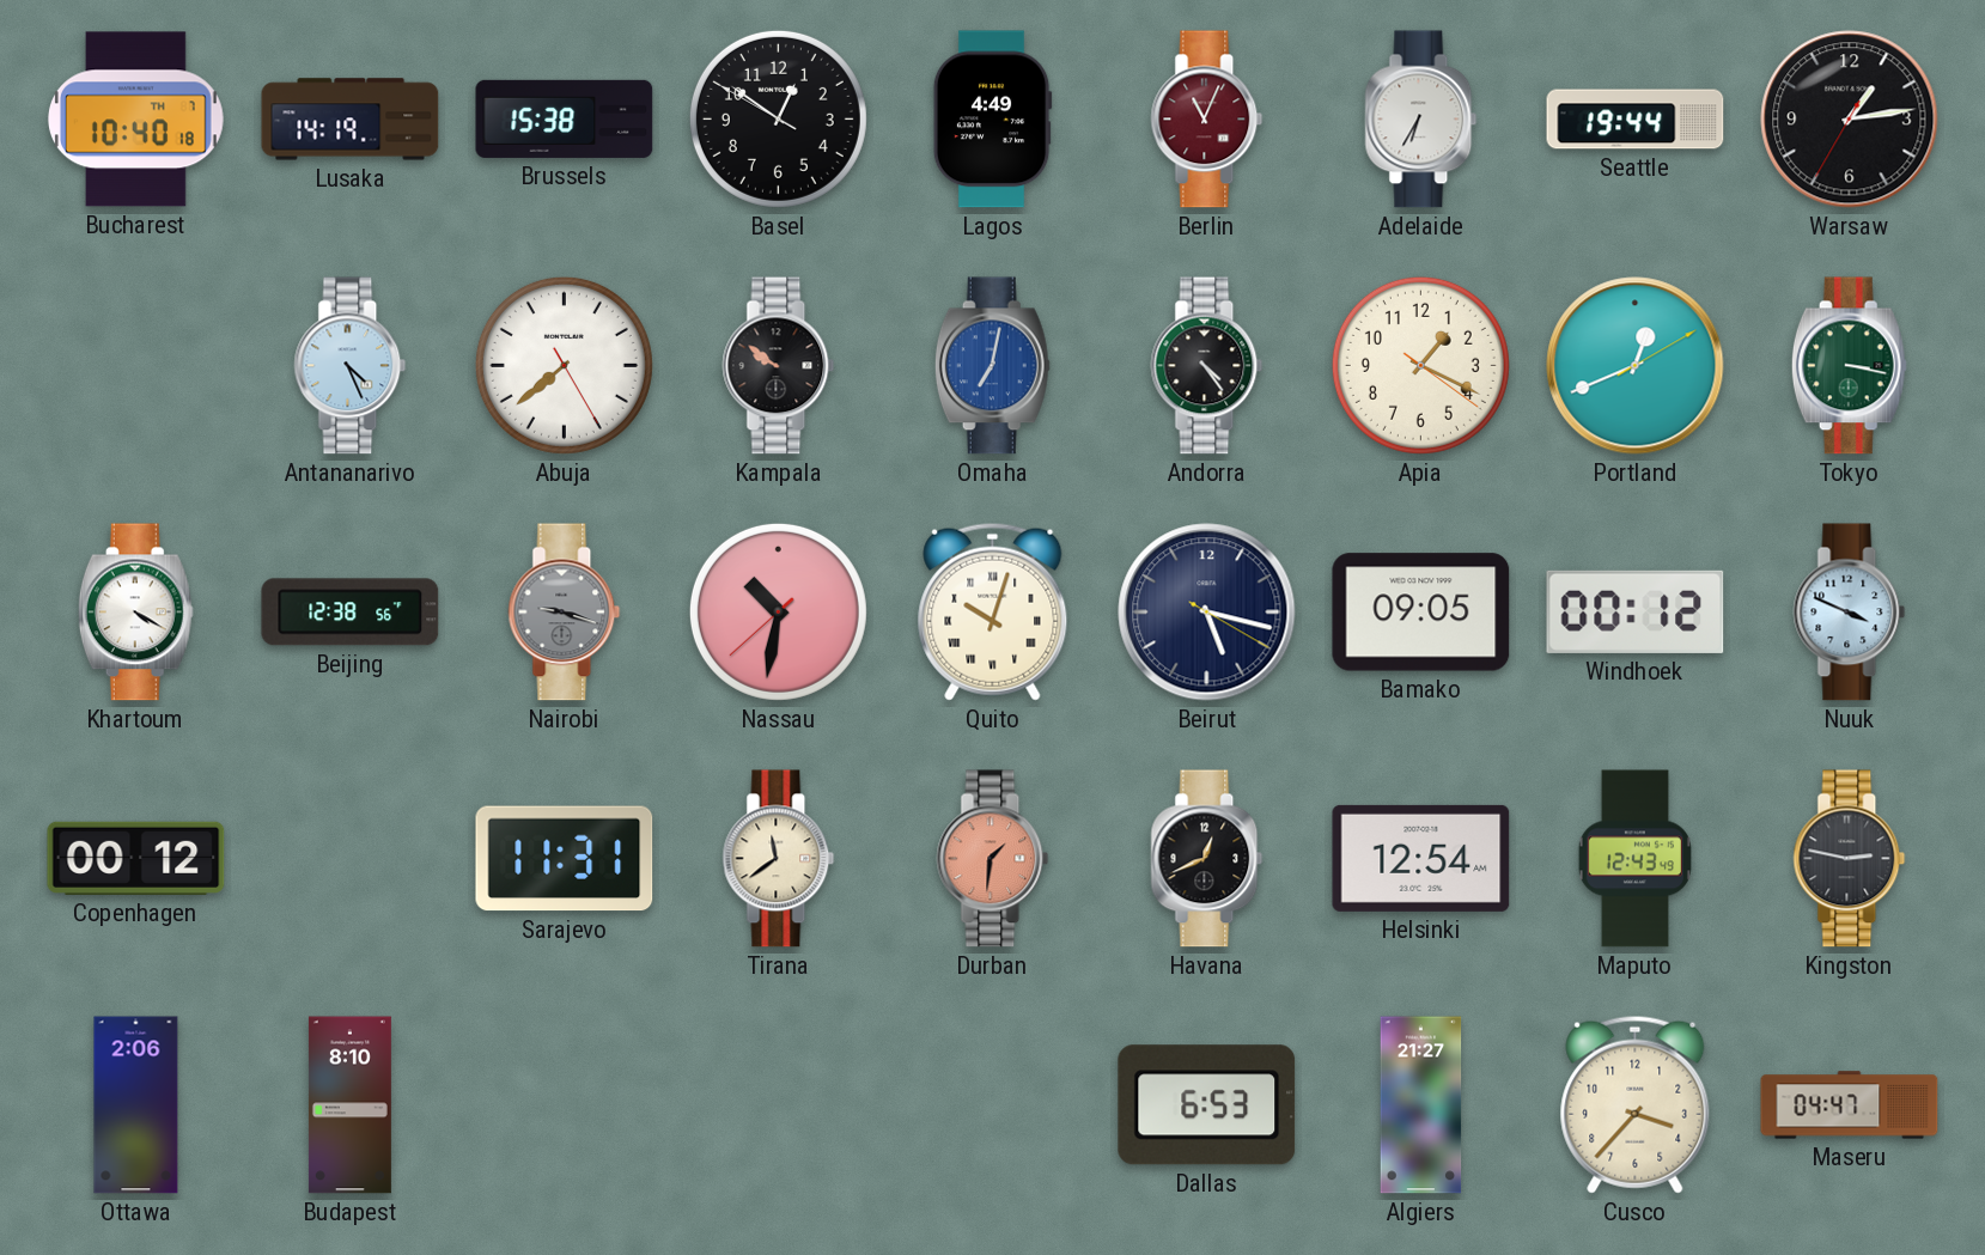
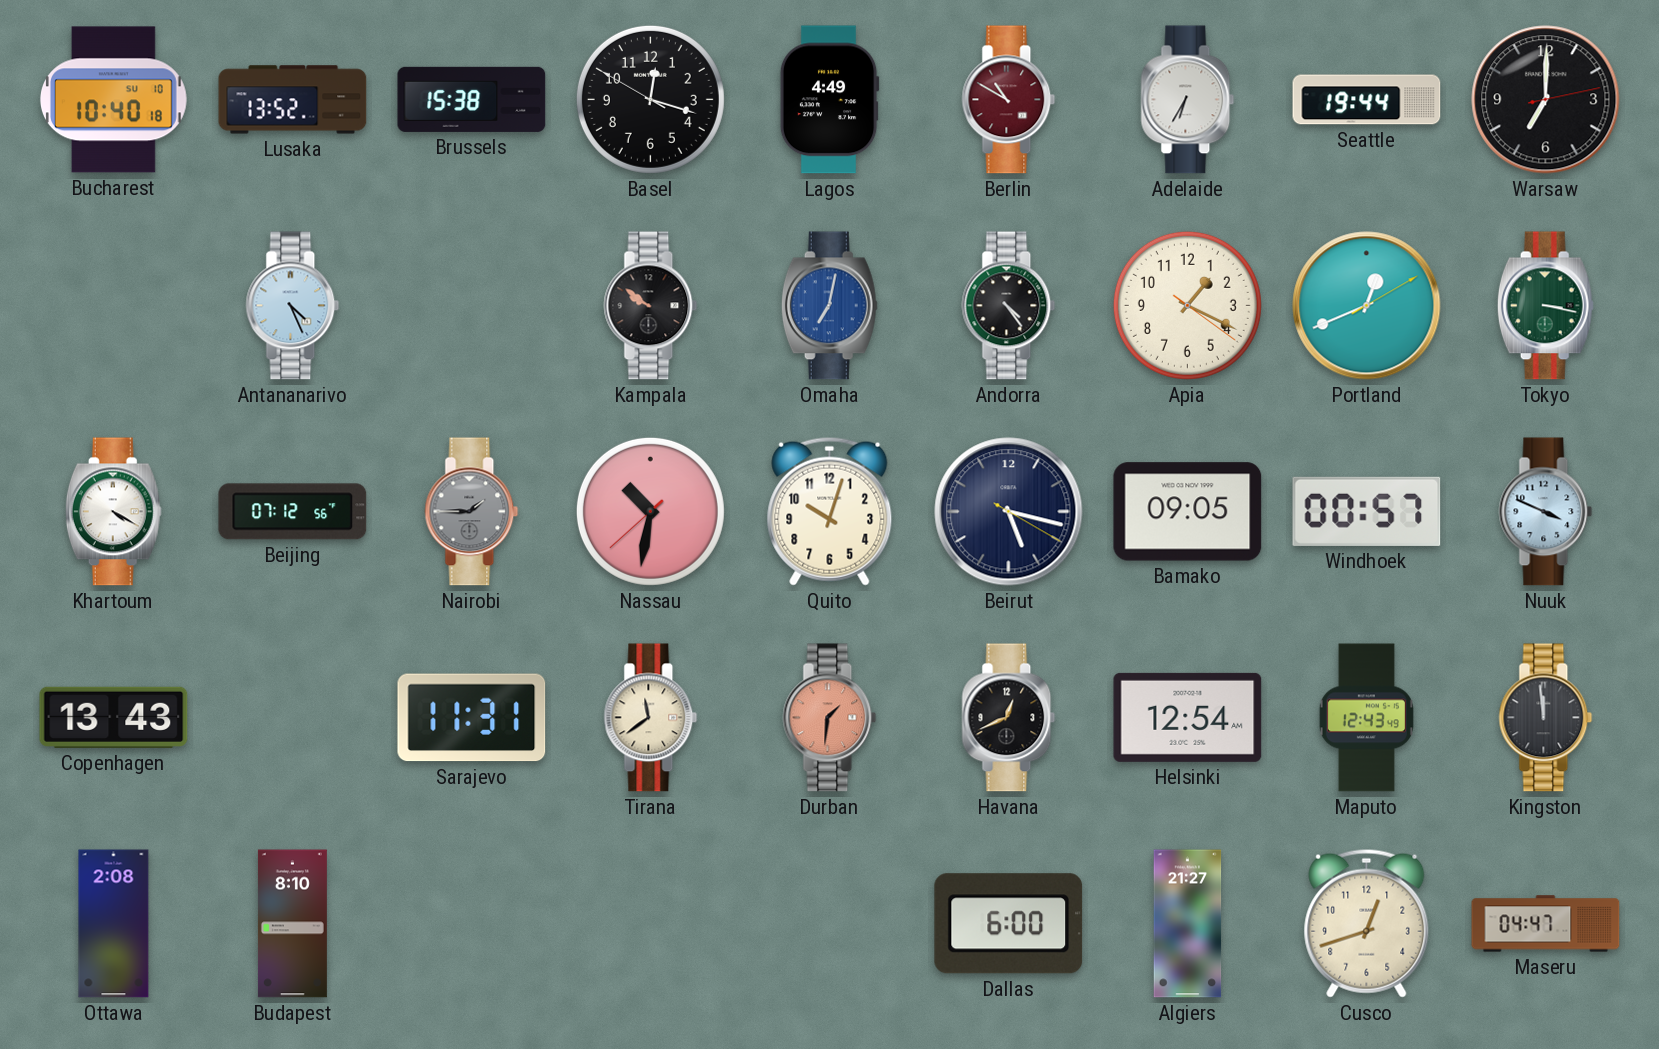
Bucharest date: TH 7 -> SU 10 (114, 100)
Lusaka: 14:19 -> 13:52 (293, 100)
Basel: 12:50 -> 12:17 (650, 99)
Berlin: 11:04 -> 10:50 (1009, 100)
Warsaw: 1:13 -> 7:00 (1546, 100)
Abuja: 7:38 -> none (564, 365)
Beijing: 12:38 -> 07:12 (293, 512)
Nairobi: 9:18 -> 1:45 (472, 512)
Quito numerals: Roman -> Arabic (830, 511)
Windhoek: 00:12 -> 00:57 (1367, 511)
Copenhagen: 00:12 -> 13:43 (114, 717)
Kingston: 2:47 -> 11:59 (1546, 718)
Ottawa: 2:06 -> 2:08 (114, 924)
Dallas: 6:53 -> 6:00 (1009, 924)
Cusco: 3:37 -> 12:42 (1367, 923)
